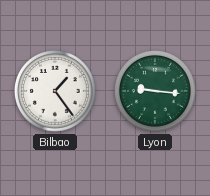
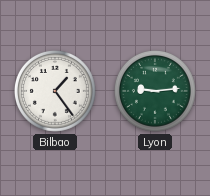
Lyon: 9:16 -> 9:14 (155, 91)
